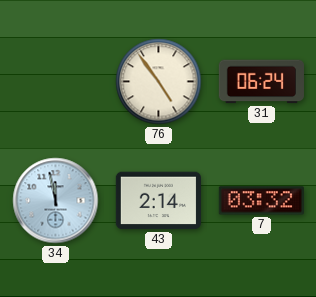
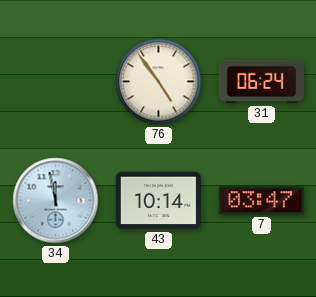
43: 2:14 -> 10:14 (158, 201)
7: 03:32 -> 03:47 (261, 201)
